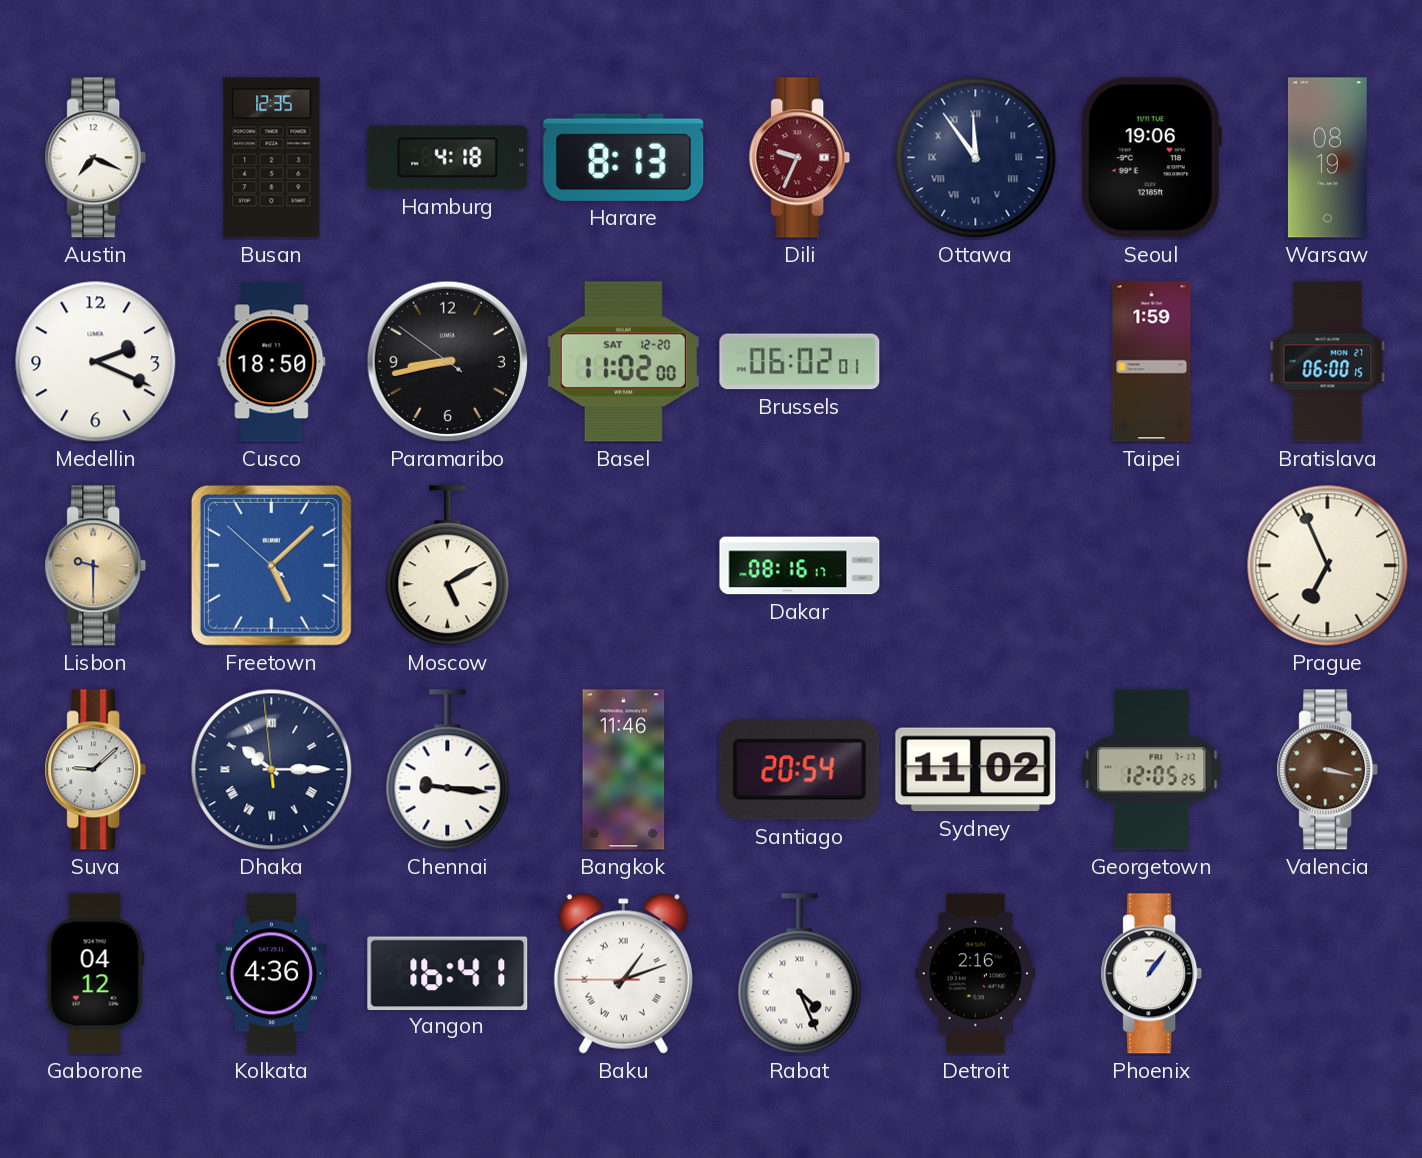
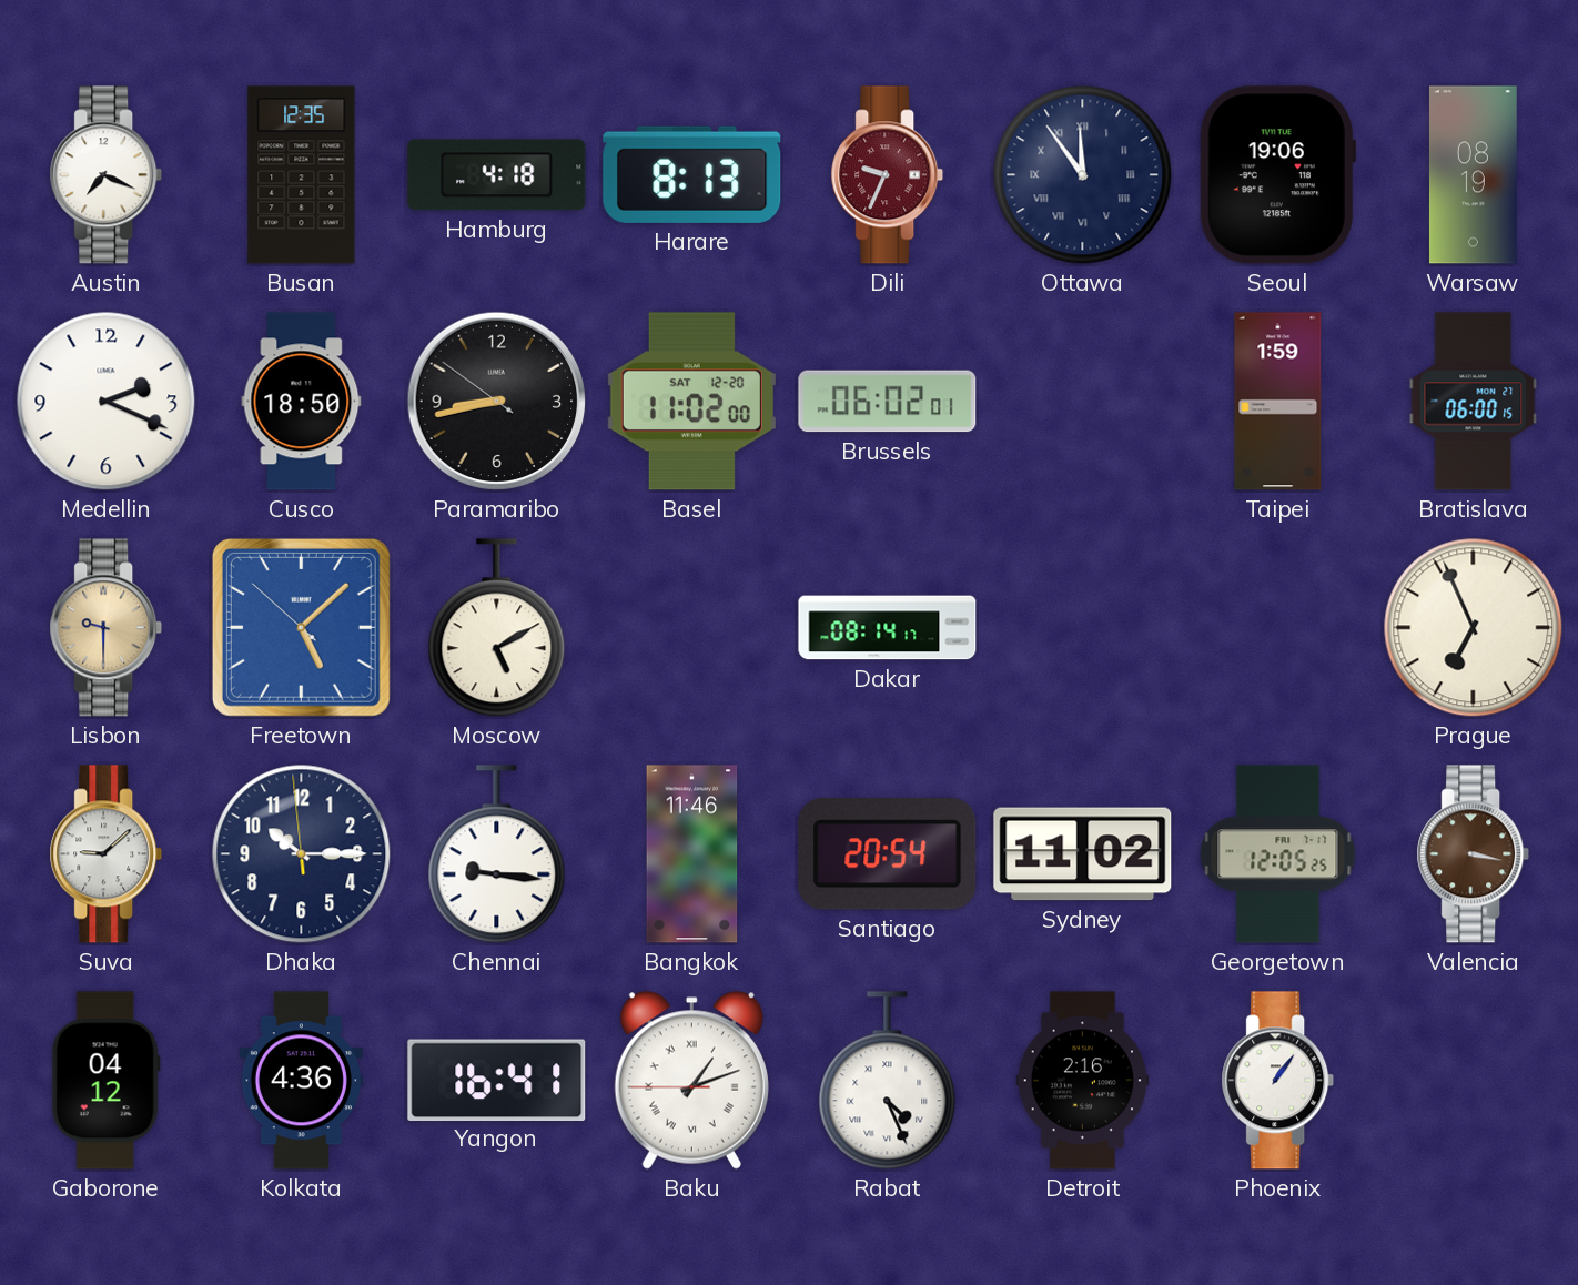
Dakar: 08:16 -> 08:14 (888, 628)
Dhaka numerals: Roman -> Arabic (302, 854)
